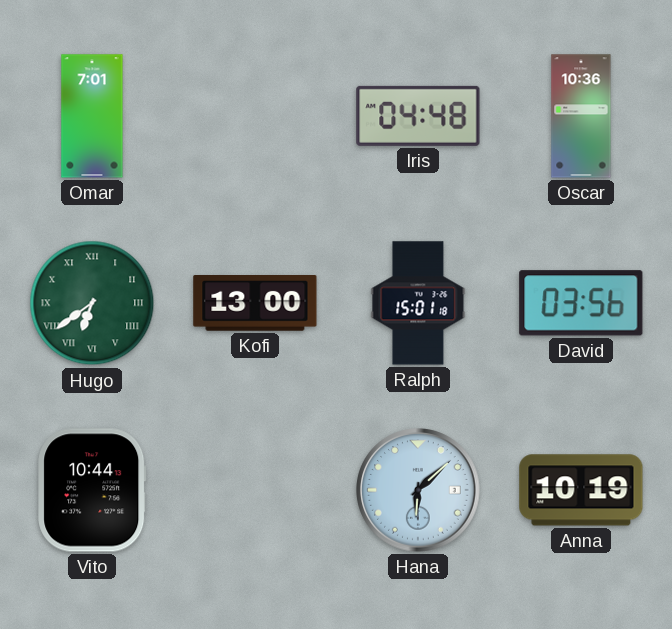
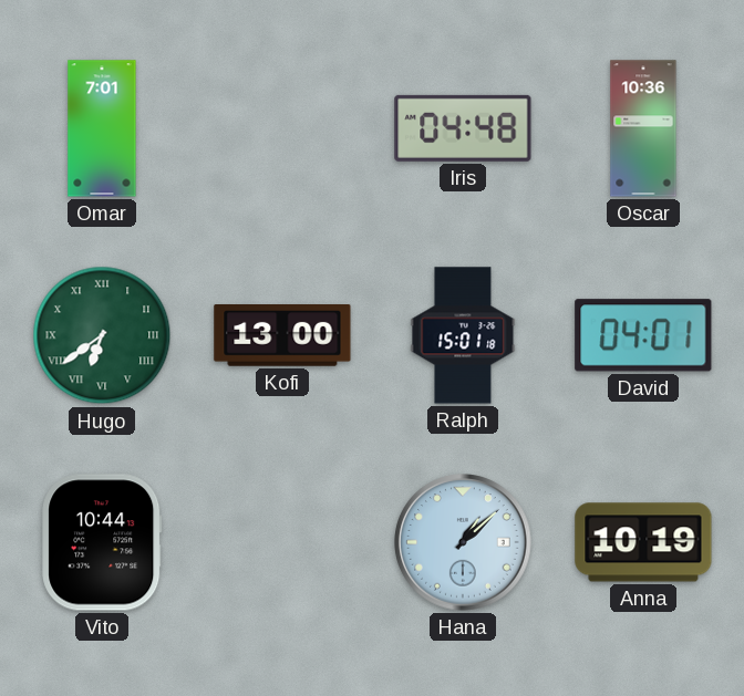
David: 03:56 -> 04:01 (643, 335)
Hana: 6:08 -> 1:08 (463, 542)
